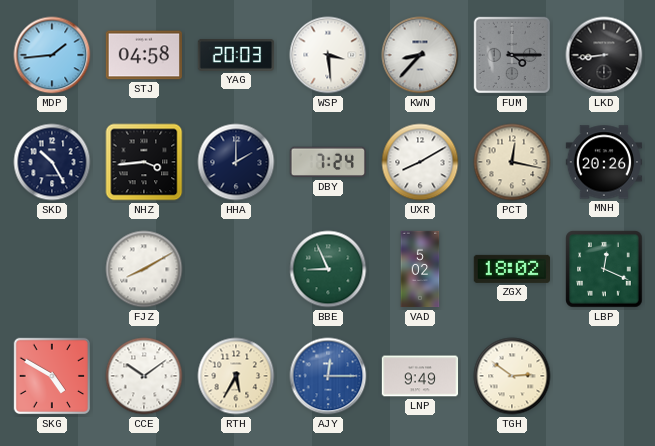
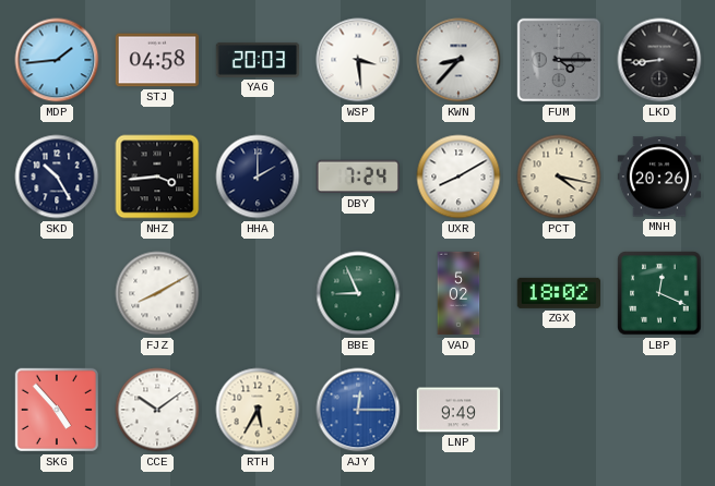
PCT: 12:17 -> 4:17 (559, 177)
SKG: 4:50 -> 4:53 (57, 410)
TGH: 2:51 -> none (512, 376)
